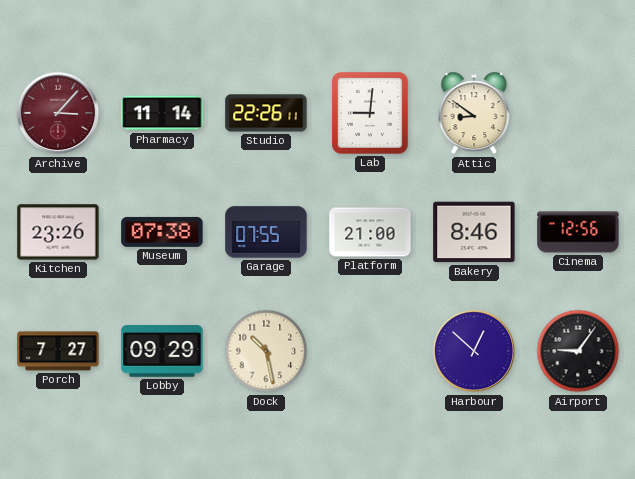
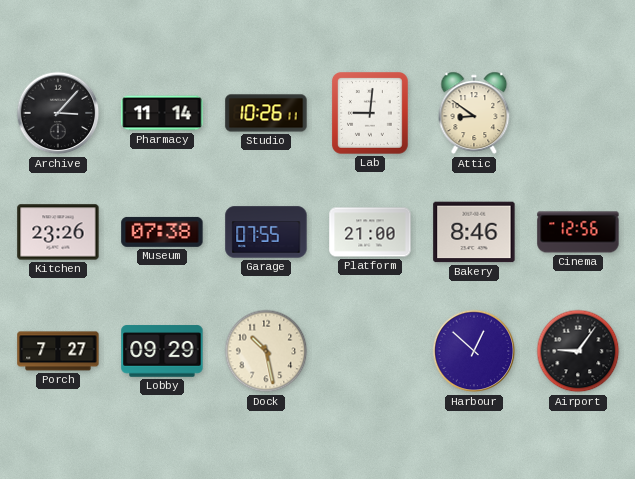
Archive dial: burgundy -> black (58, 113)
Studio: 22:26 -> 10:26 (266, 113)
